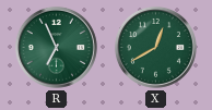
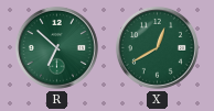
R: 6:56 -> 6:52 (56, 47)
